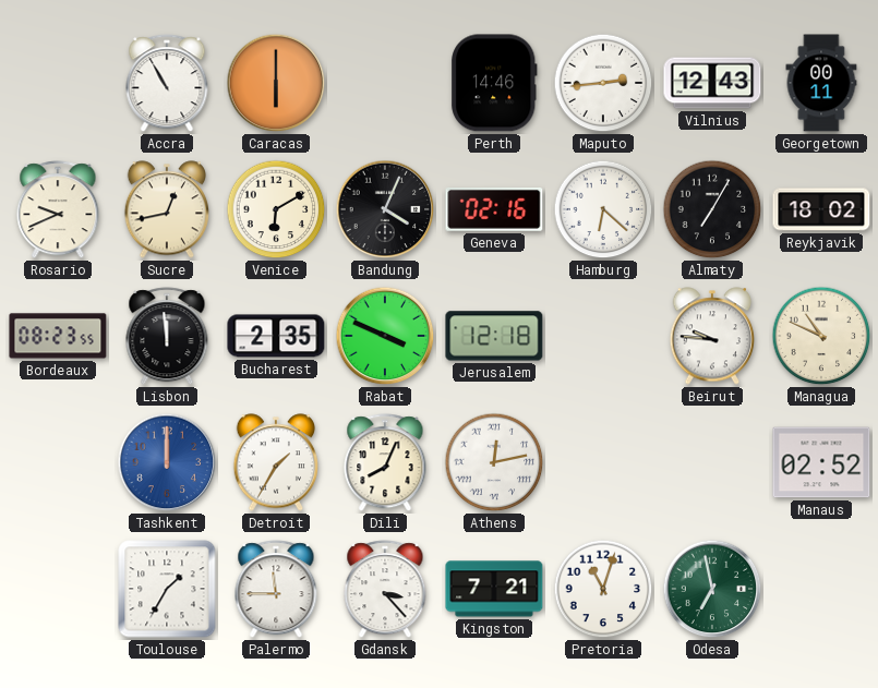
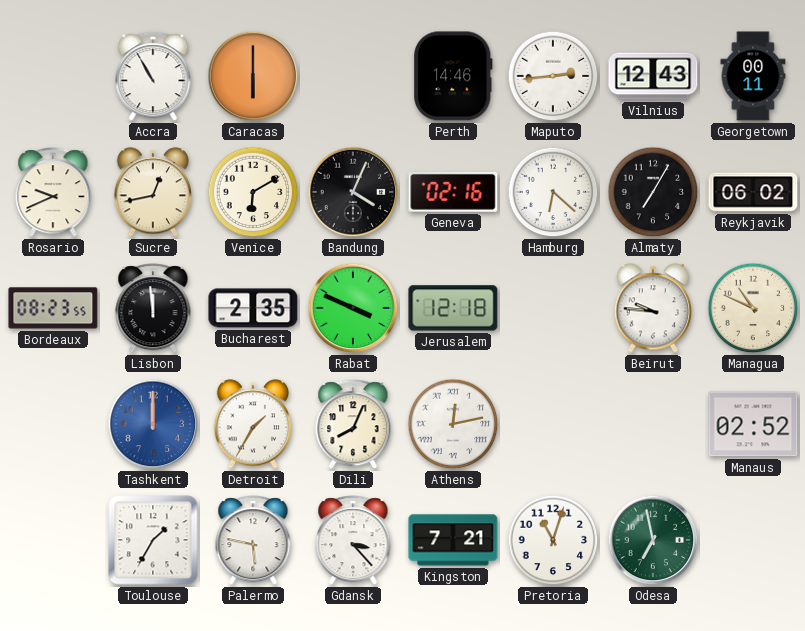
Reykjavik: 18:02 -> 06:02 (753, 192)
Palermo: 11:45 -> 5:47 (253, 541)
